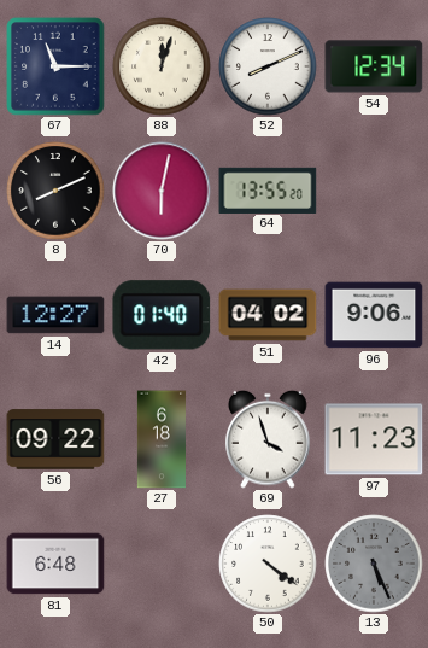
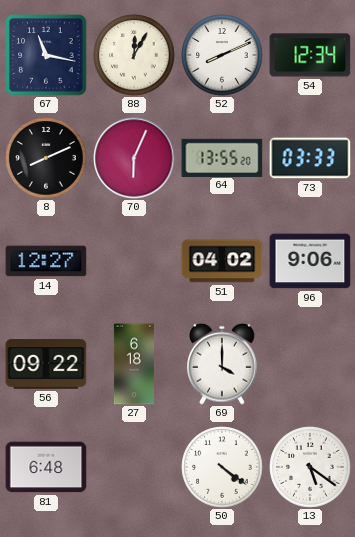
67: 11:15 -> 11:17 (46, 55)
88: 12:03 -> 12:05 (134, 55)
70: 6:02 -> 6:04 (134, 158)
73: none -> 03:33 (310, 158)
42: 01:40 -> none (162, 315)
69: 3:57 -> 4:00 (222, 364)
97: 11:23 -> none (374, 439)
13: 5:26 -> 5:21 (310, 467)
13 dial: grey -> white (310, 467)
